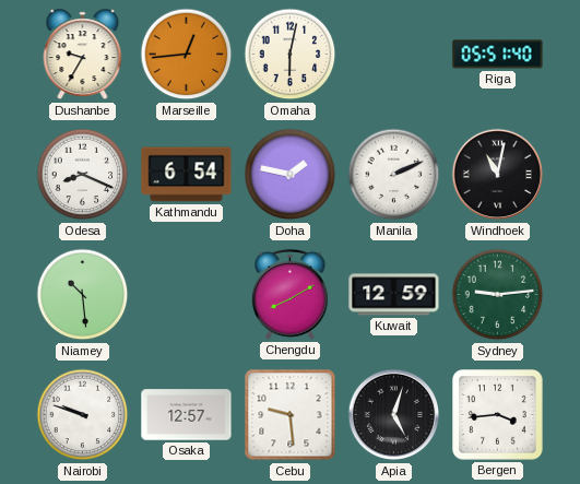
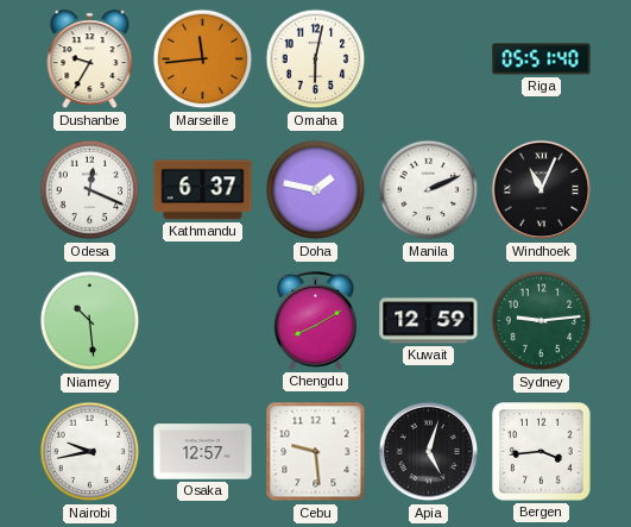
Marseille: 12:44 -> 11:44 (203, 59)
Odesa: 8:19 -> 12:19 (90, 190)
Kathmandu: 6:54 -> 6:37 (203, 190)
Windhoek: 11:02 -> 11:04 (542, 190)
Nairobi: 9:48 -> 9:43 (90, 452)
